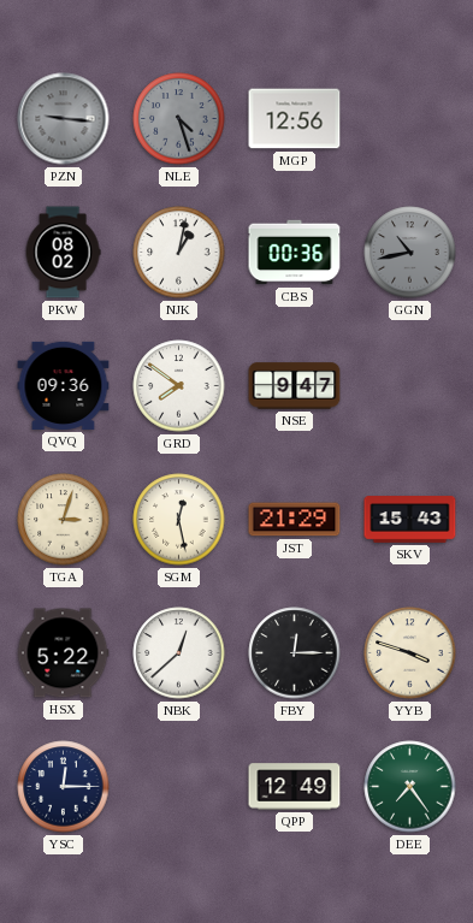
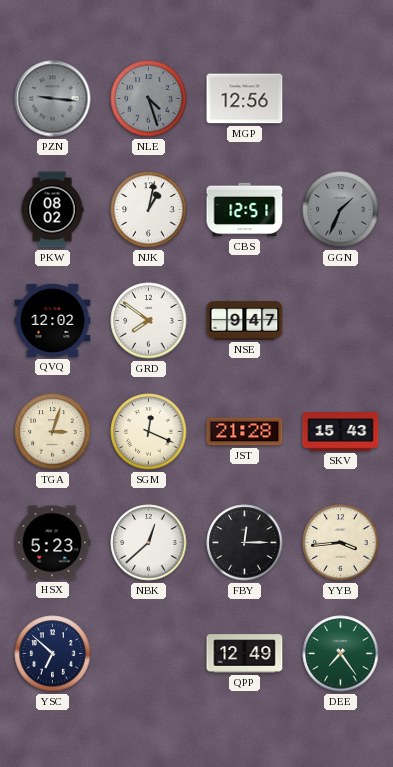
CBS: 00:36 -> 12:51 (245, 210)
GGN: 10:43 -> 1:34 (341, 210)
QVQ: 09:36 -> 12:02 (53, 320)
SGM: 12:28 -> 12:19 (149, 432)
JST: 21:29 -> 21:28 (245, 432)
HSX: 5:22 -> 5:23 (52, 543)
YYB: 3:48 -> 3:44 (341, 543)
YSC: 12:15 -> 6:52 (53, 654)
